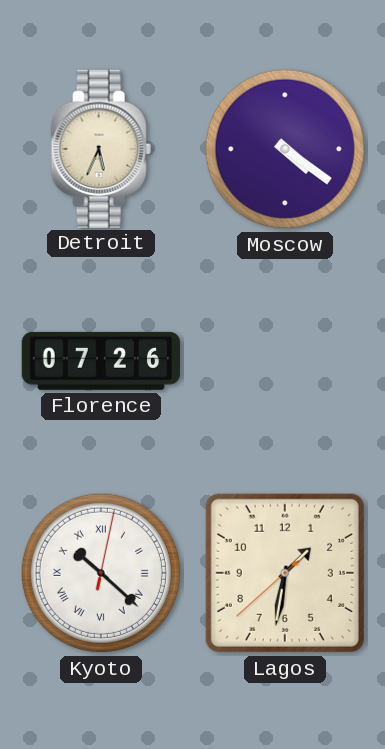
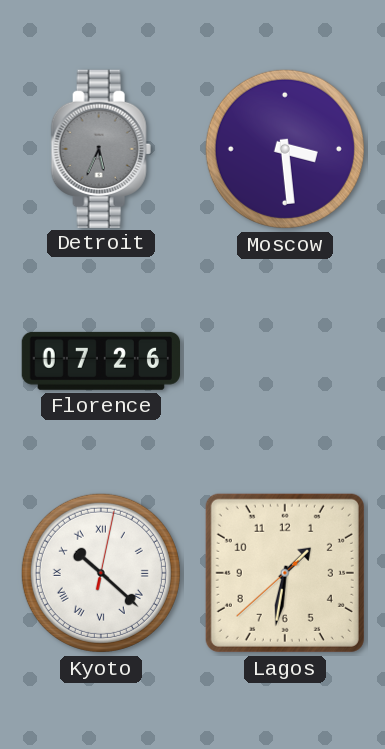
Detroit dial: cream -> grey (101, 148)
Moscow: 4:21 -> 3:29 (285, 149)
